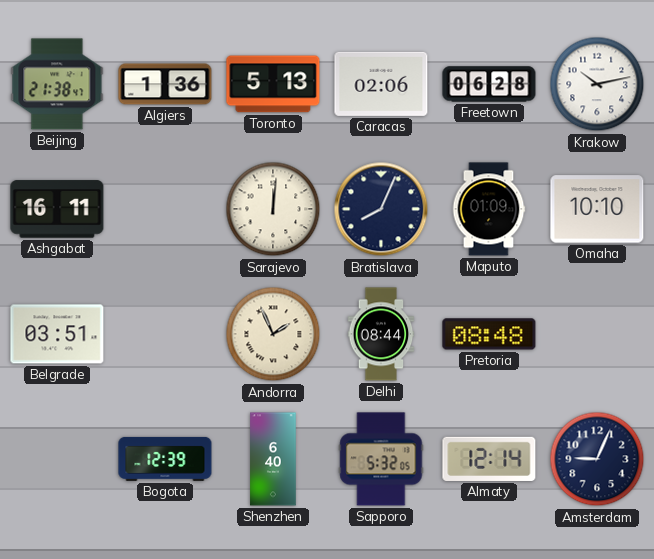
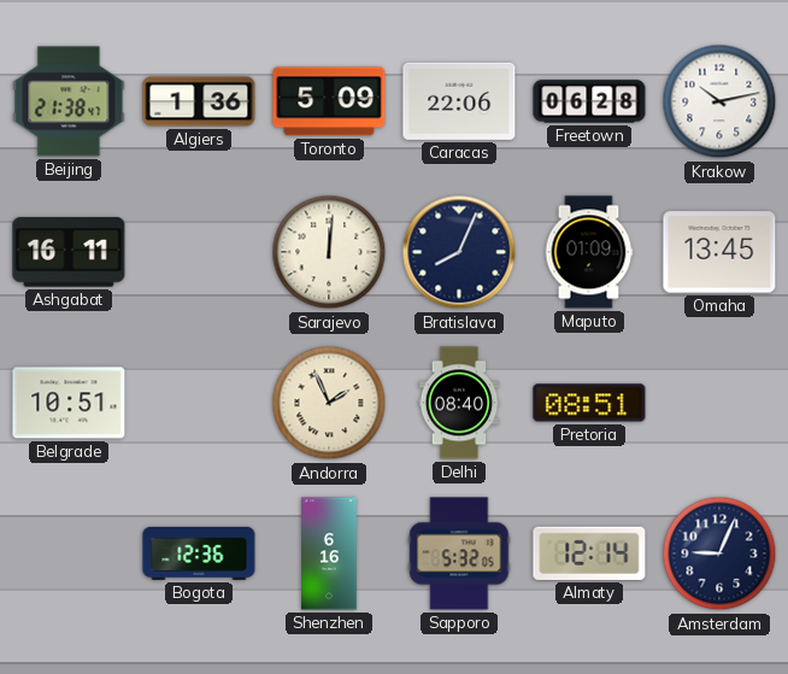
Toronto: 5:13 -> 5:09 (329, 101)
Caracas: 02:06 -> 22:06 (459, 101)
Omaha: 10:10 -> 13:45 (719, 252)
Belgrade: 03:51 -> 10:51 (69, 403)
Delhi: 08:44 -> 08:40 (459, 403)
Pretoria: 08:48 -> 08:51 (589, 403)
Bogota: 12:39 -> 12:36 (199, 553)
Shenzhen: 6:40 -> 6:16 (329, 553)
